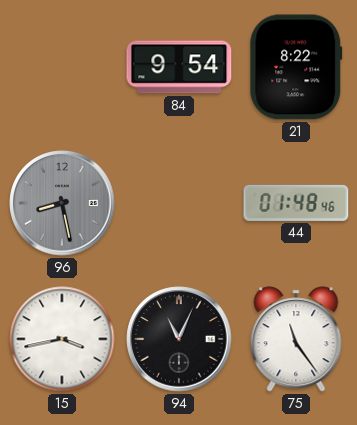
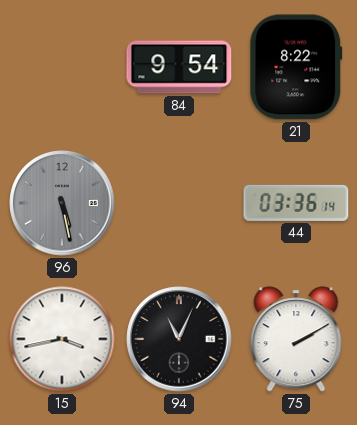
96: 8:28 -> 5:28 (62, 203)
44: 01:48 -> 03:36 (296, 203)
75: 11:24 -> 2:10 (296, 339)
